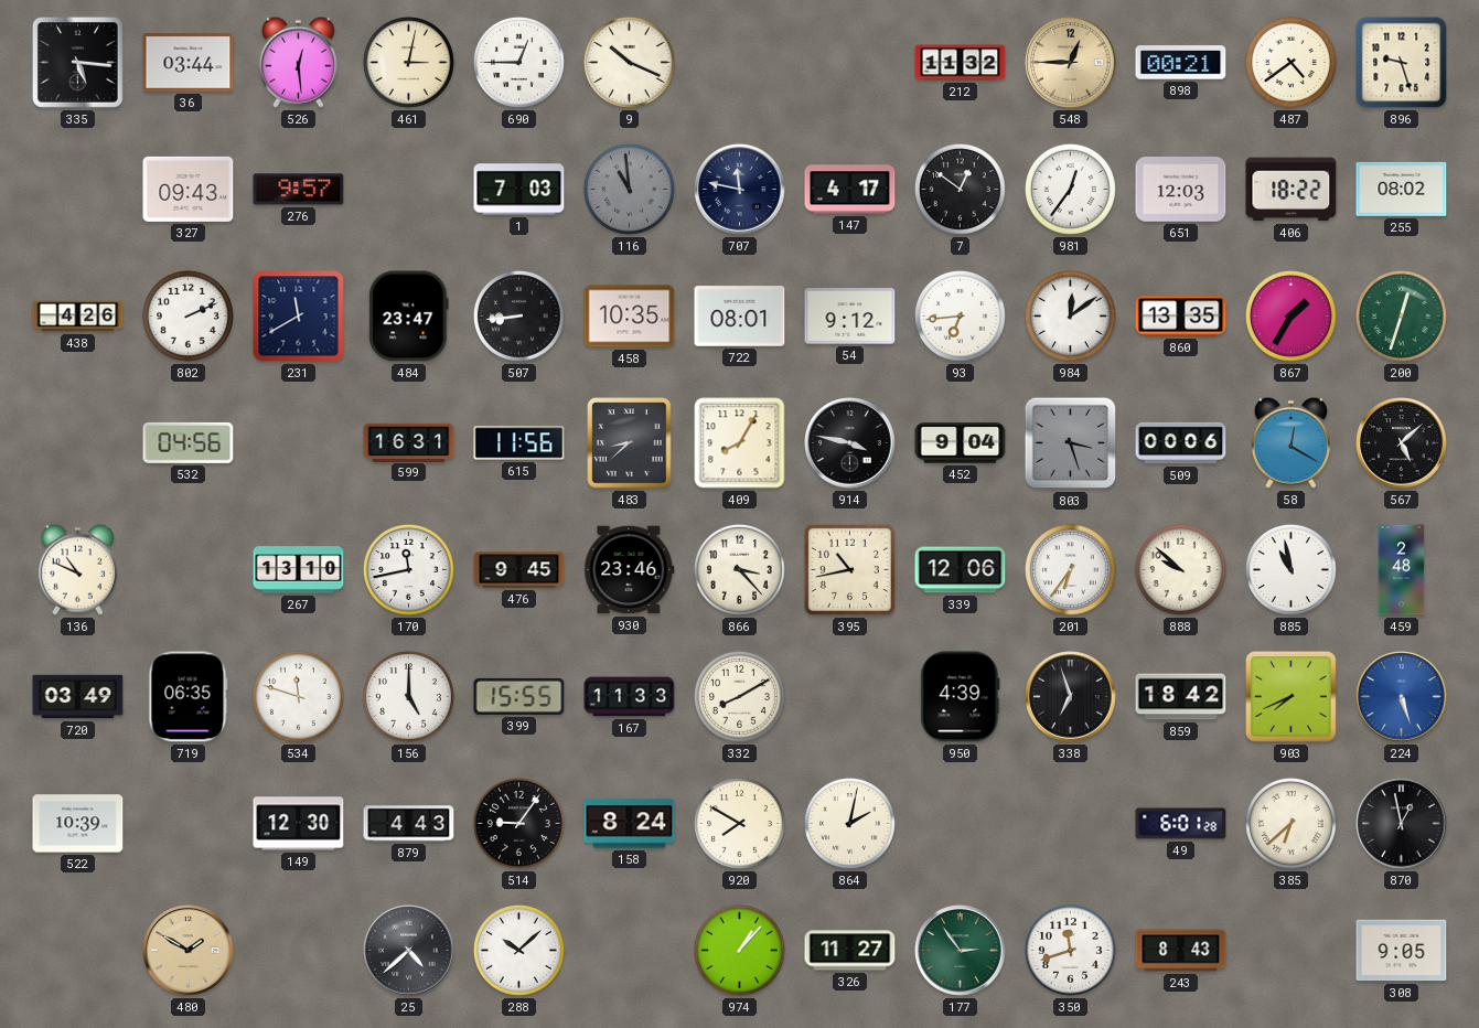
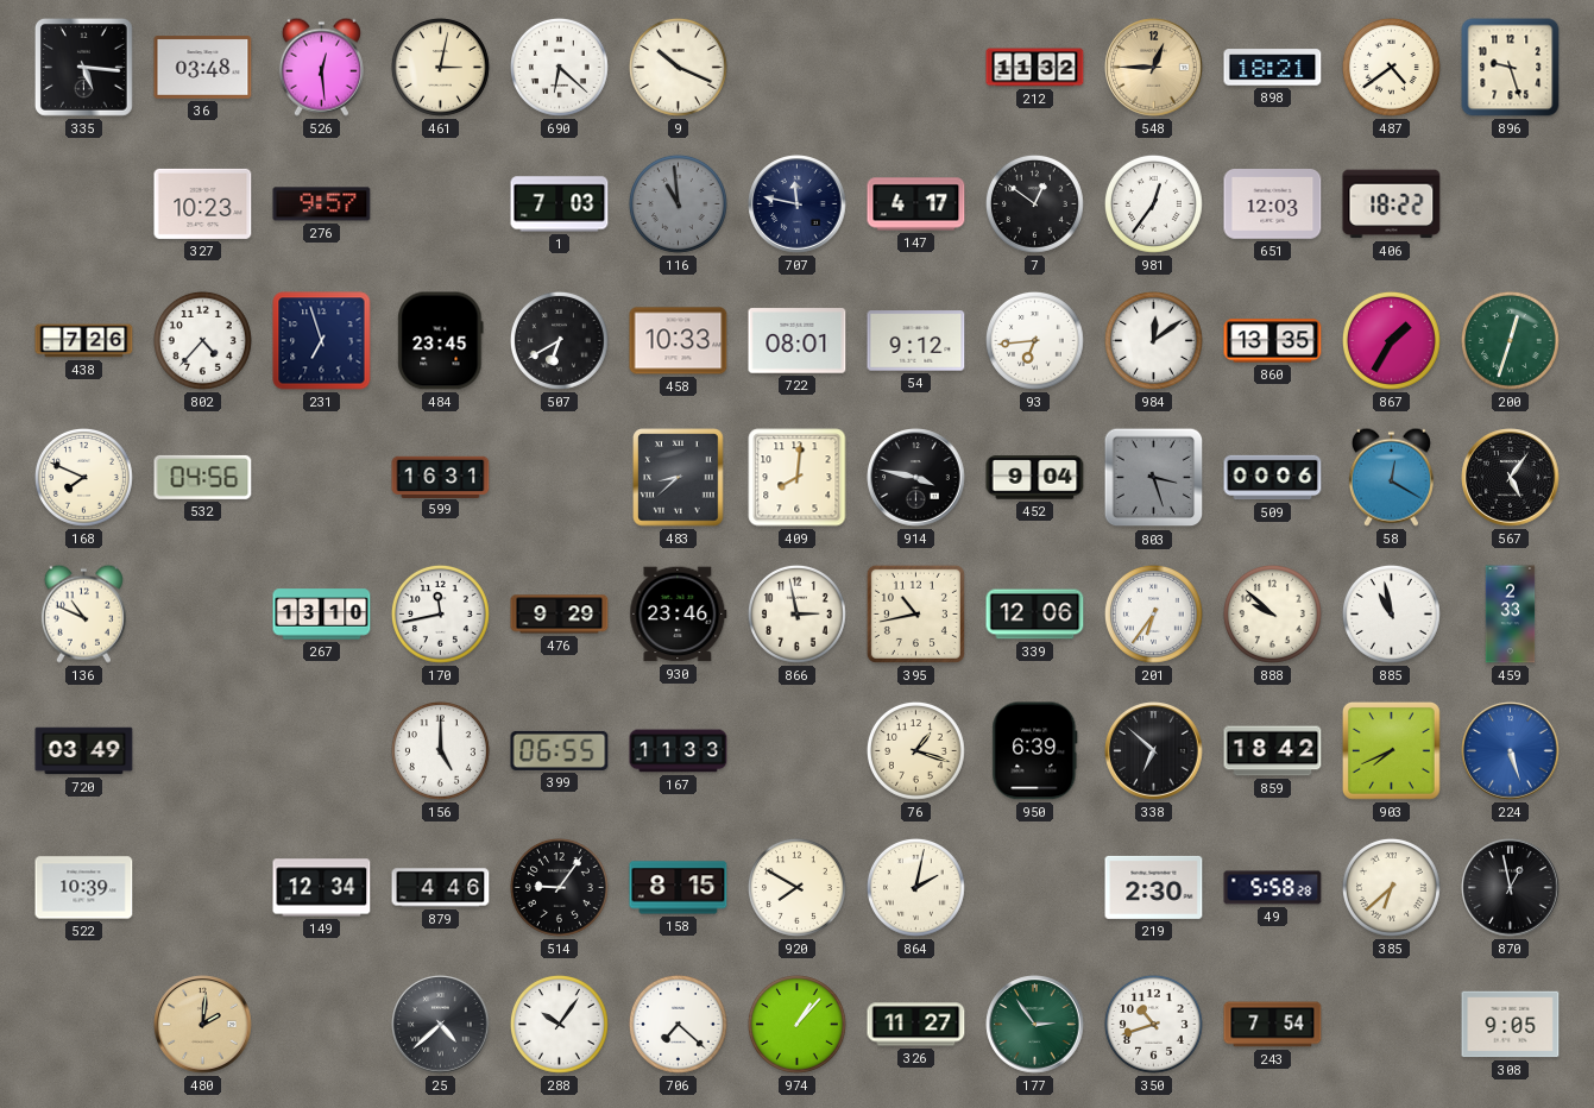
36: 03:44 -> 03:48 (203, 68)
690: 12:45 -> 6:22 (559, 67)
898: 00:21 -> 18:21 (1273, 68)
327: 09:43 -> 10:23 (203, 203)
255: 08:02 -> none (1402, 189)
438: 4:26 -> 7:26 (84, 341)
802: 2:11 -> 4:37 (202, 340)
231: 11:40 -> 6:57 (322, 341)
484: 23:47 -> 23:45 (441, 341)
507: 8:44 -> 6:40 (559, 340)
458: 10:35 -> 10:33 (679, 341)
168: none -> 7:49 (83, 477)
615: 11:56 -> none (519, 443)
409: 8:05 -> 8:01 (798, 478)
567: 5:08 -> 5:06 (1511, 478)
476: 9:45 -> 9:29 (560, 615)
866: 3:23 -> 2:58 (796, 613)
459: 2:48 -> 2:33 (1511, 615)
719: 06:35 -> none (189, 697)
534: 11:48 -> none (298, 696)
399: 15:55 -> 06:55 (560, 750)
332: 8:10 -> none (739, 696)
76: none -> 1:18 (915, 750)
950: 4:39 -> 6:39 (1035, 751)
338: 6:57 -> 6:52 (1154, 751)
149: 12:30 -> 12:34 (322, 888)
879: 4:43 -> 4:46 (441, 888)
158: 8:24 -> 8:15 (679, 888)
219: none -> 2:30 (1154, 887)
49: 6:01 -> 5:58 (1273, 888)
480: 1:50 -> 2:01 (203, 1025)
288: 10:08 -> 10:06 (559, 1024)
706: none -> 7:22 (678, 1024)
350: 11:42 -> 10:42 (1153, 1024)
243: 8:43 -> 7:54 (1273, 1025)
